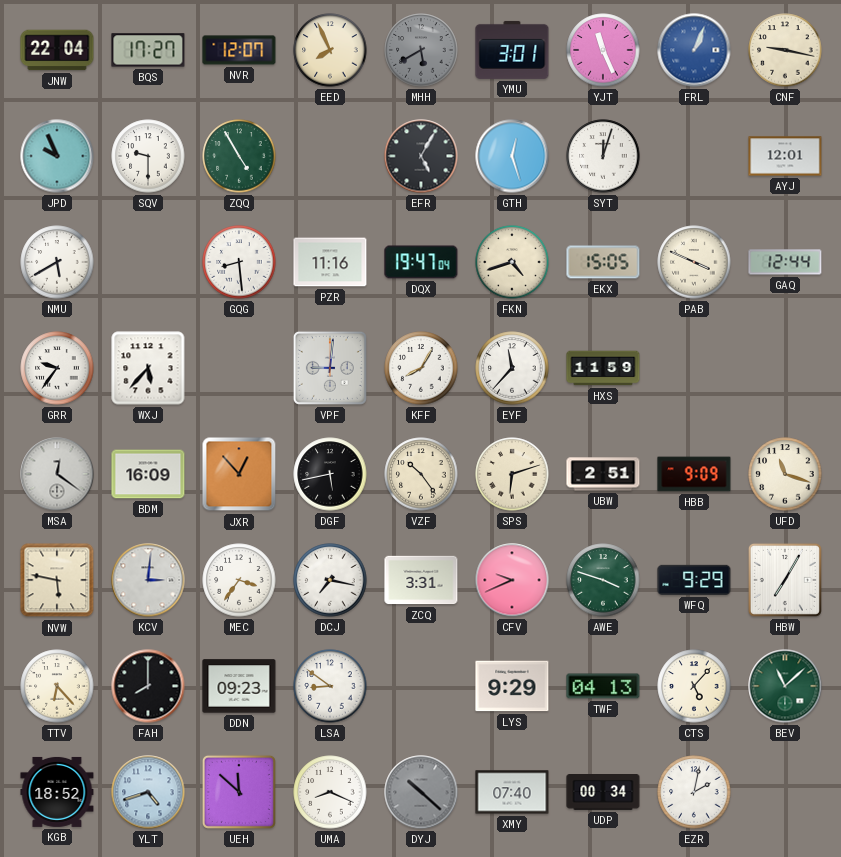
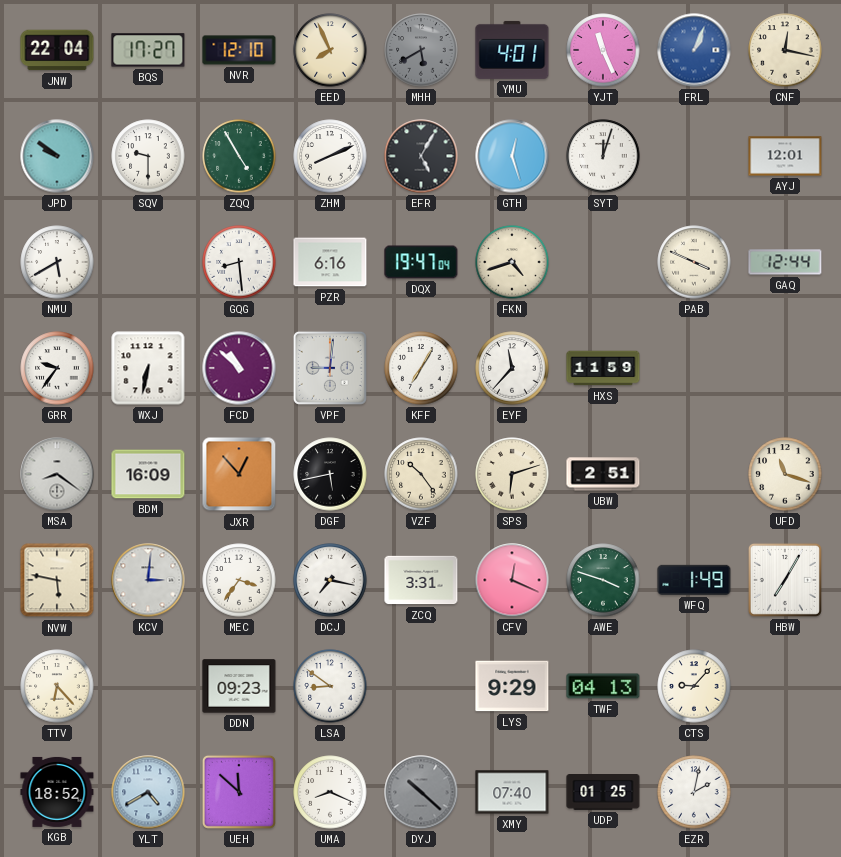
NVR: 12:07 -> 12:10 (239, 50)
YMU: 3:01 -> 4:01 (512, 50)
CNF: 9:17 -> 12:17 (785, 50)
JPD: 9:56 -> 9:51 (57, 156)
ZHM: none -> 8:11 (330, 156)
PZR: 11:16 -> 6:16 (330, 262)
EKX: 15:05 -> none (603, 262)
WXJ: 5:37 -> 6:32 (148, 368)
FCD: none -> 10:52 (239, 368)
KFF: 8:05 -> 7:05 (421, 368)
MSA: 12:21 -> 8:21 (57, 474)
HBB: 9:09 -> none (694, 474)
CFV: 9:41 -> 12:19 (512, 580)
WFQ: 9:29 -> 1:49 (694, 580)
FAH: 8:00 -> none (148, 686)
CTS: 5:07 -> 9:07 (694, 686)
BEV: 11:08 -> none (785, 686)
YLT: 4:42 -> 4:40 (148, 792)
UDP: 00:34 -> 01:25 (603, 793)
